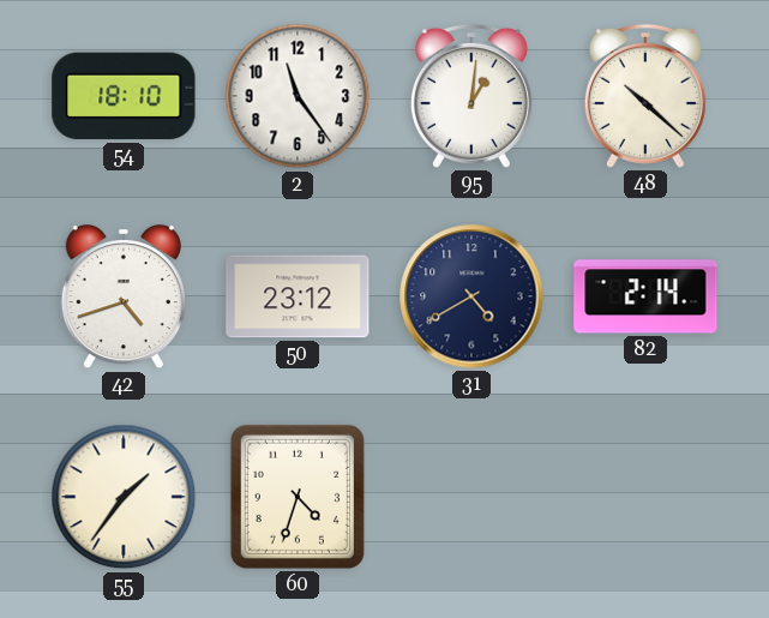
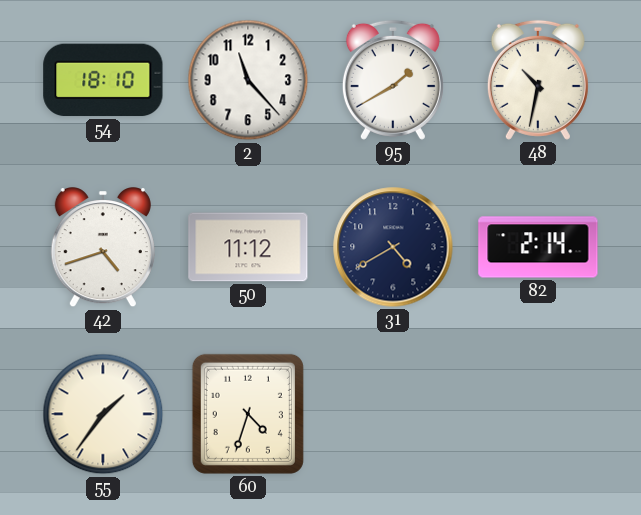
2: 11:24 -> 11:23 (248, 80)
95: 1:01 -> 1:40 (393, 80)
48: 10:22 -> 10:32 (538, 80)
50: 23:12 -> 11:12 (248, 247)
